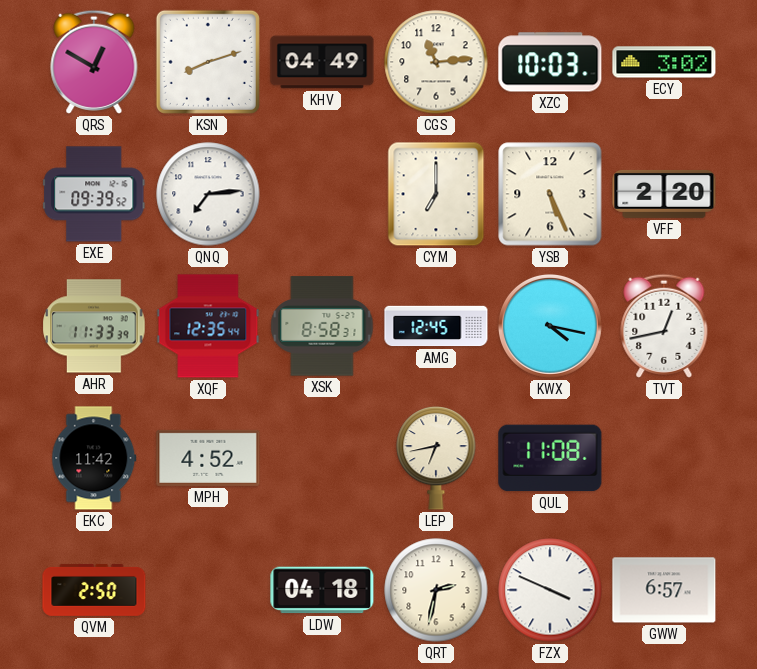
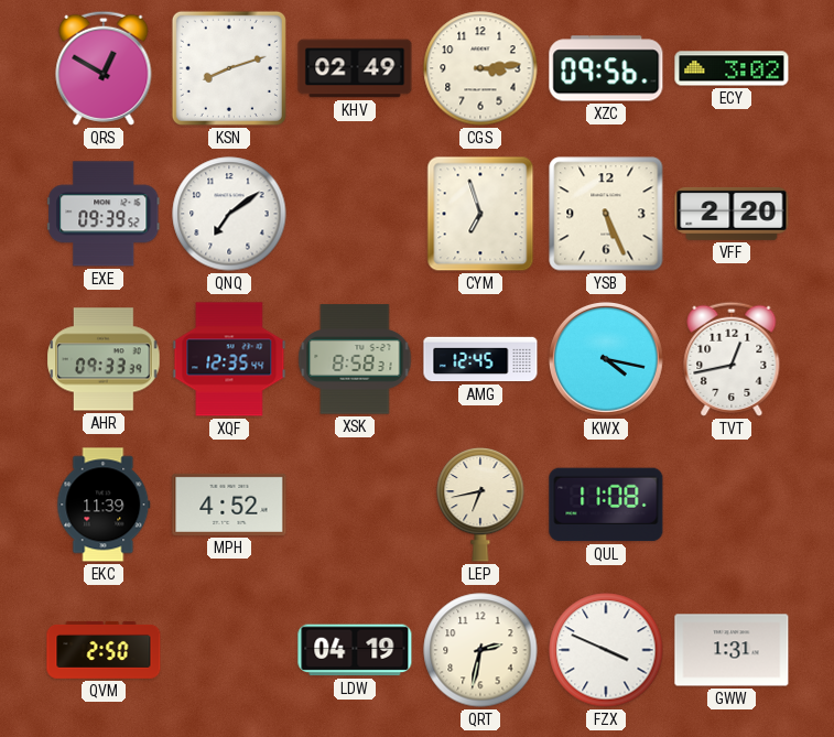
KHV: 04:49 -> 02:49 (355, 68)
CGS: 11:14 -> 3:14 (480, 68)
XZC: 10:03 -> 09:56 (606, 68)
QNQ: 7:14 -> 7:09 (229, 214)
CYM: 7:00 -> 6:57 (480, 214)
AHR: 11:33 -> 09:33 (104, 359)
EKC: 11:42 -> 11:39 (104, 505)
LDW: 04:18 -> 04:19 (355, 650)
GWW: 6:57 -> 1:31 (732, 650)
